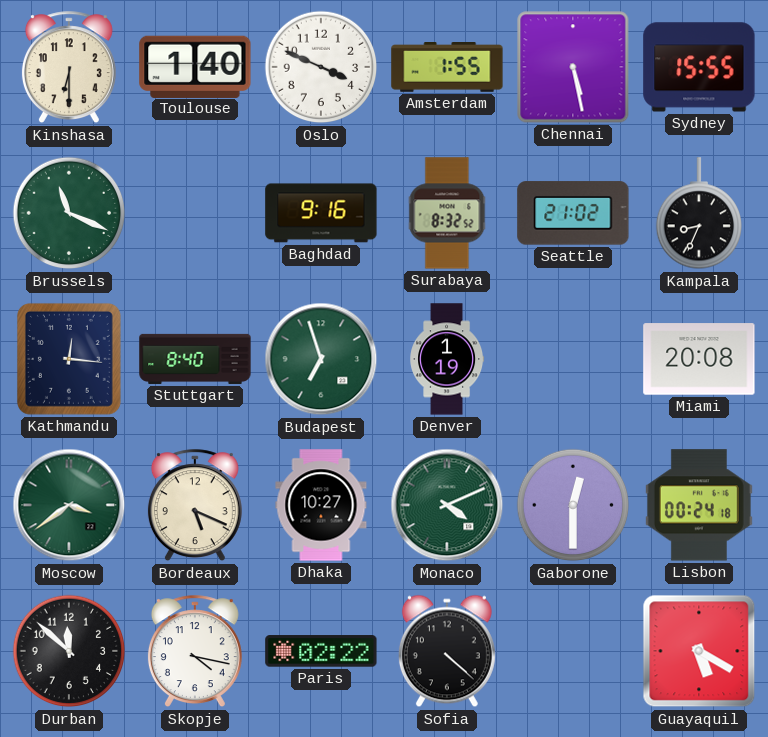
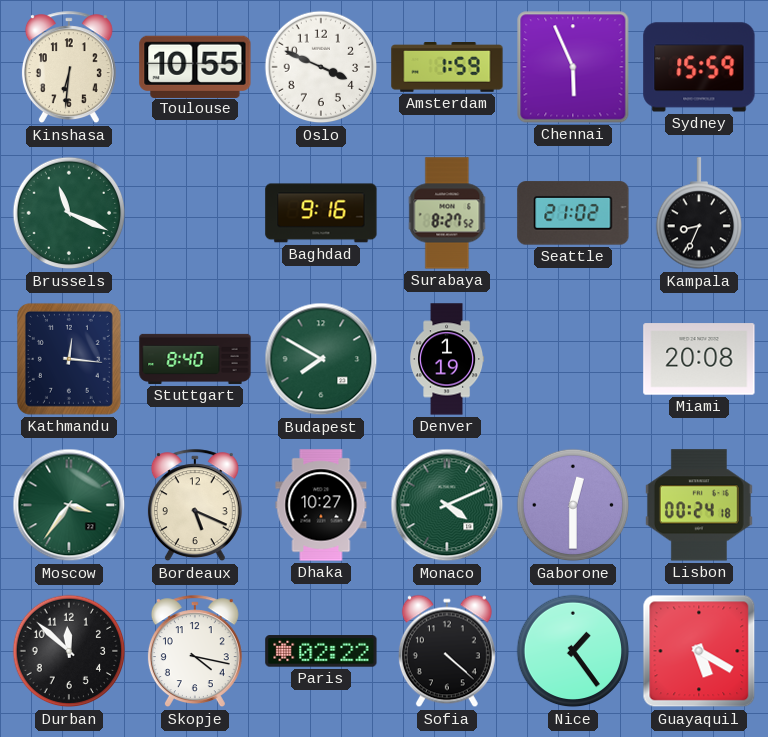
Kinshasa: 6:30 -> 6:31 (69, 68)
Toulouse: 1:40 -> 10:55 (195, 66)
Amsterdam: 1:55 -> 1:59 (447, 68)
Chennai: 5:28 -> 5:56 (573, 67)
Sydney: 15:55 -> 15:59 (699, 67)
Surabaya: 8:32 -> 8:27 (447, 213)
Budapest: 6:57 -> 7:50 (321, 359)
Moscow: 3:39 -> 3:36 (69, 505)
Nice: none -> 1:24 (573, 651)
